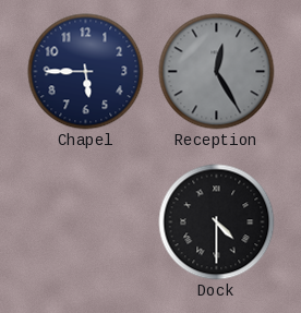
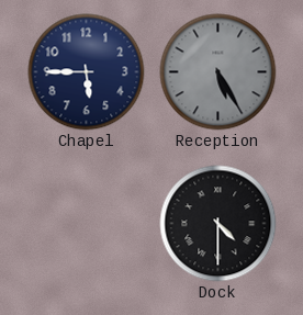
Reception: 12:25 -> 5:25 (218, 72)
